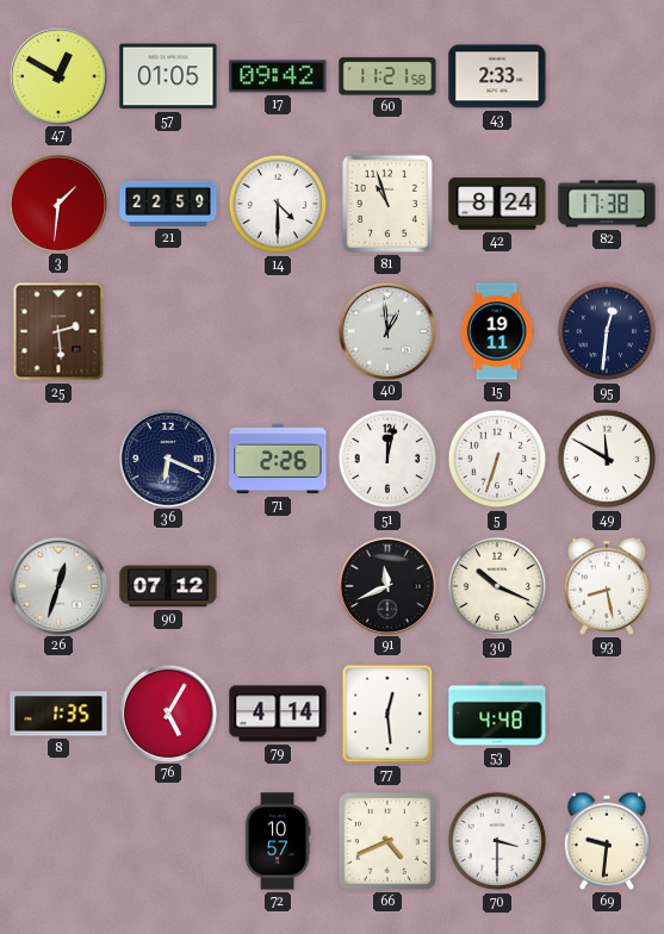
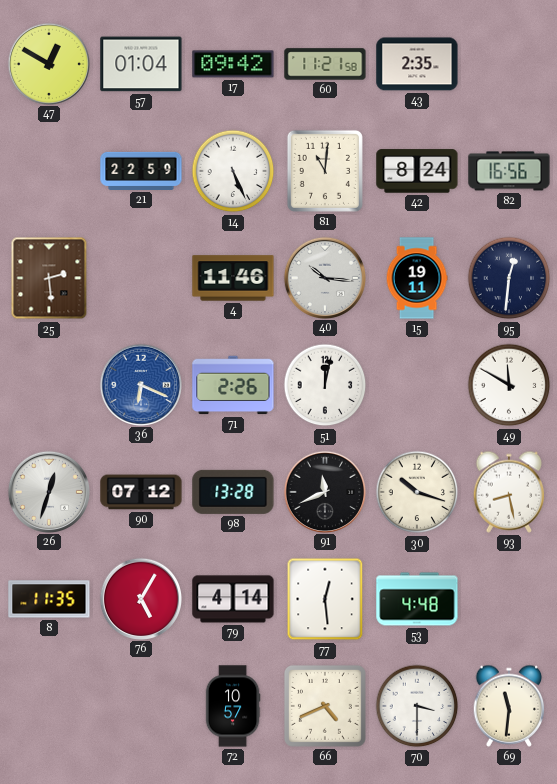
57: 01:05 -> 01:04 (141, 64)
43: 2:33 -> 2:35 (417, 64)
3: 1:31 -> none (57, 203)
14: 4:30 -> 5:26 (233, 171)
81: 10:57 -> 11:01 (325, 171)
82: 17:38 -> 16:56 (509, 171)
4: none -> 11:46 (233, 278)
40: 12:59 -> 10:16 (324, 277)
36 dial: navy -> blue (140, 384)
5: 6:33 -> none (497, 459)
98: none -> 13:28 (233, 492)
30: 10:19 -> 10:18 (417, 492)
8: 1:35 -> 11:35 (49, 599)
69: 9:31 -> 11:31 (509, 706)
